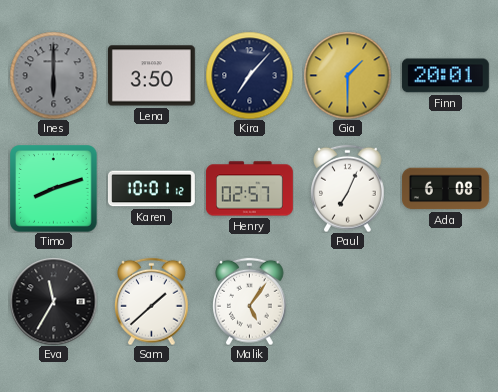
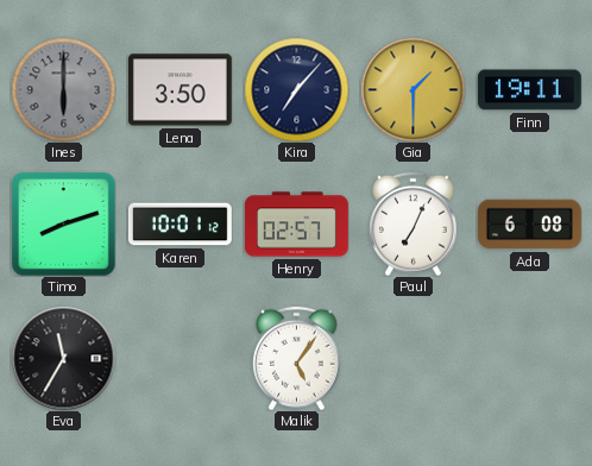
Finn: 20:01 -> 19:11 (529, 90)
Sam: 1:38 -> none (152, 301)
